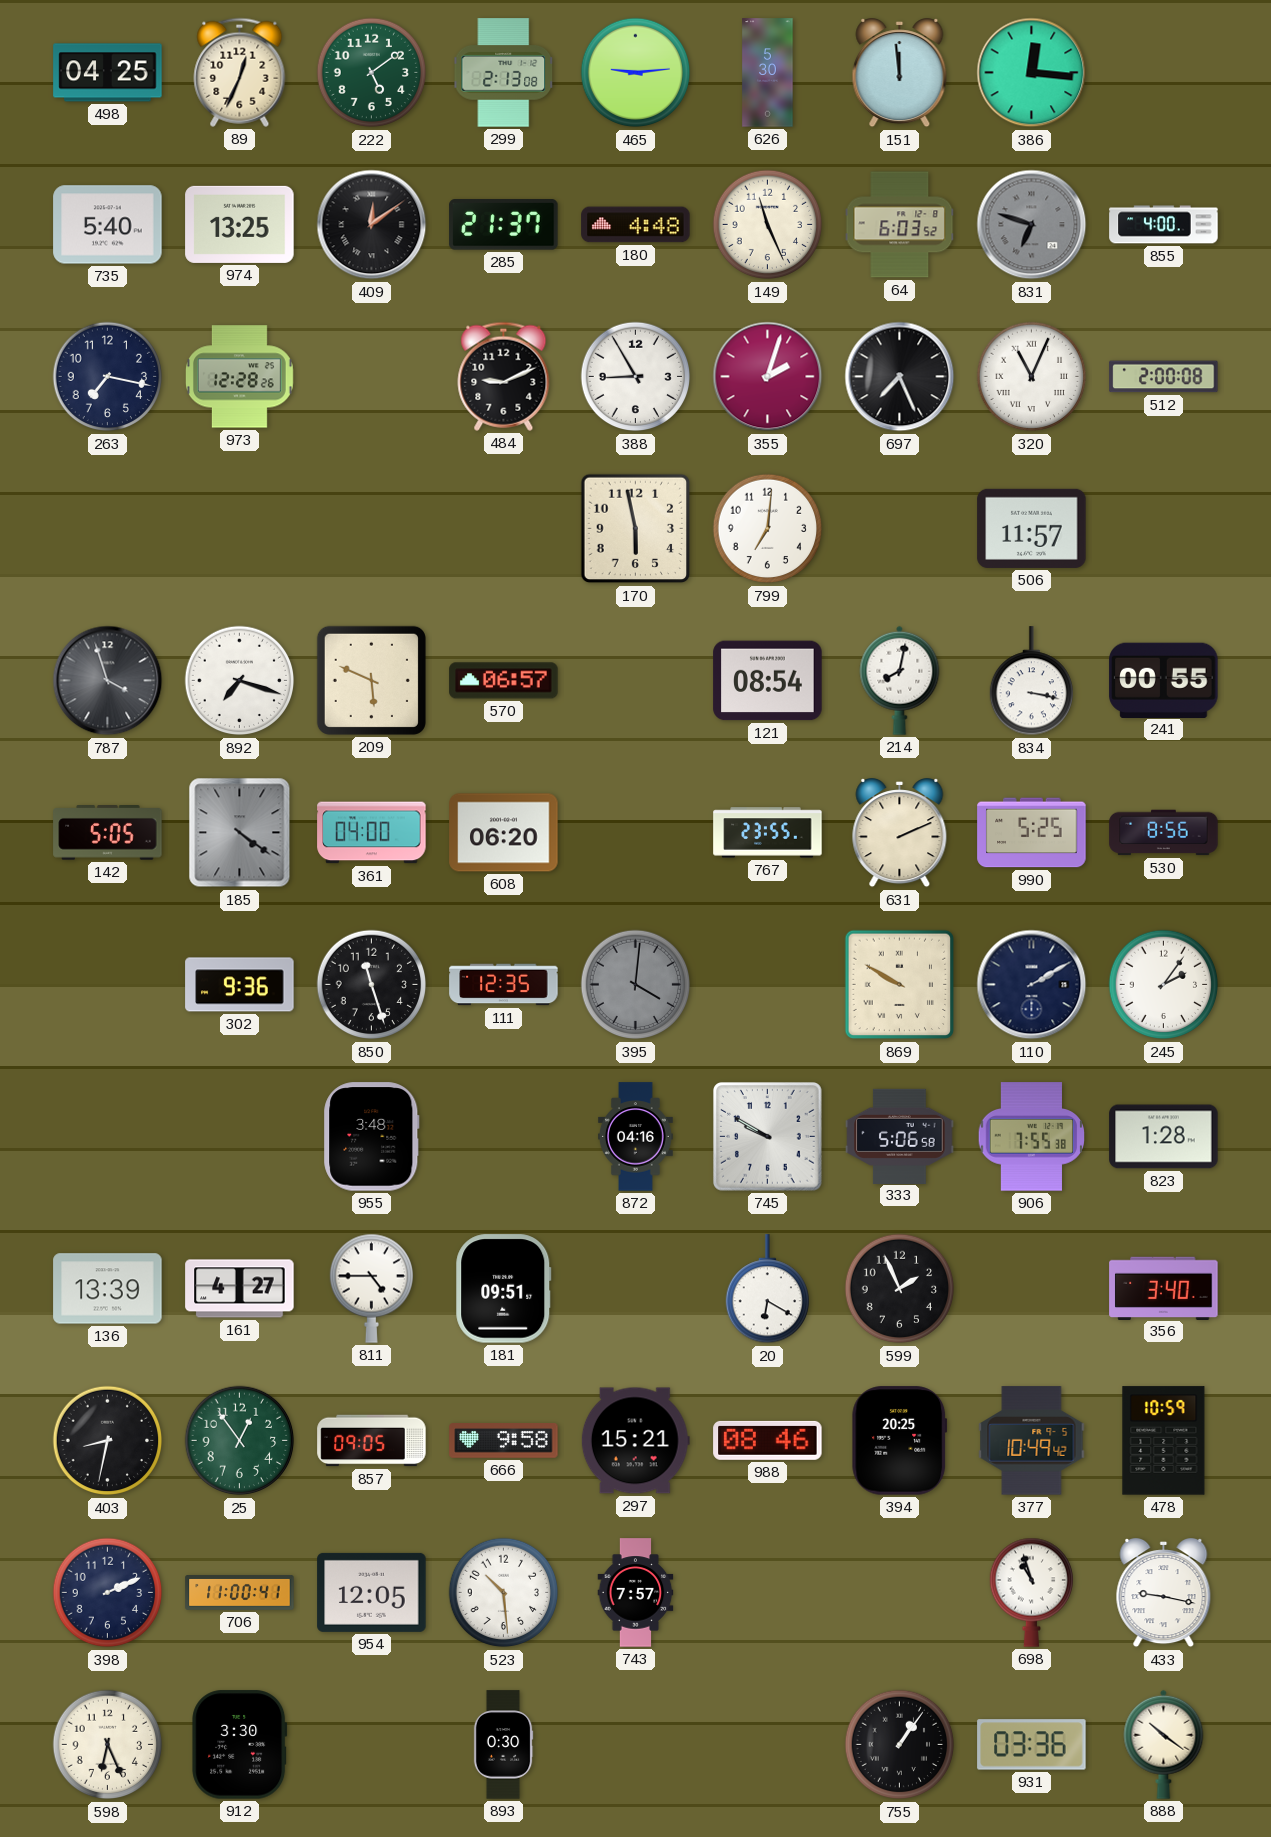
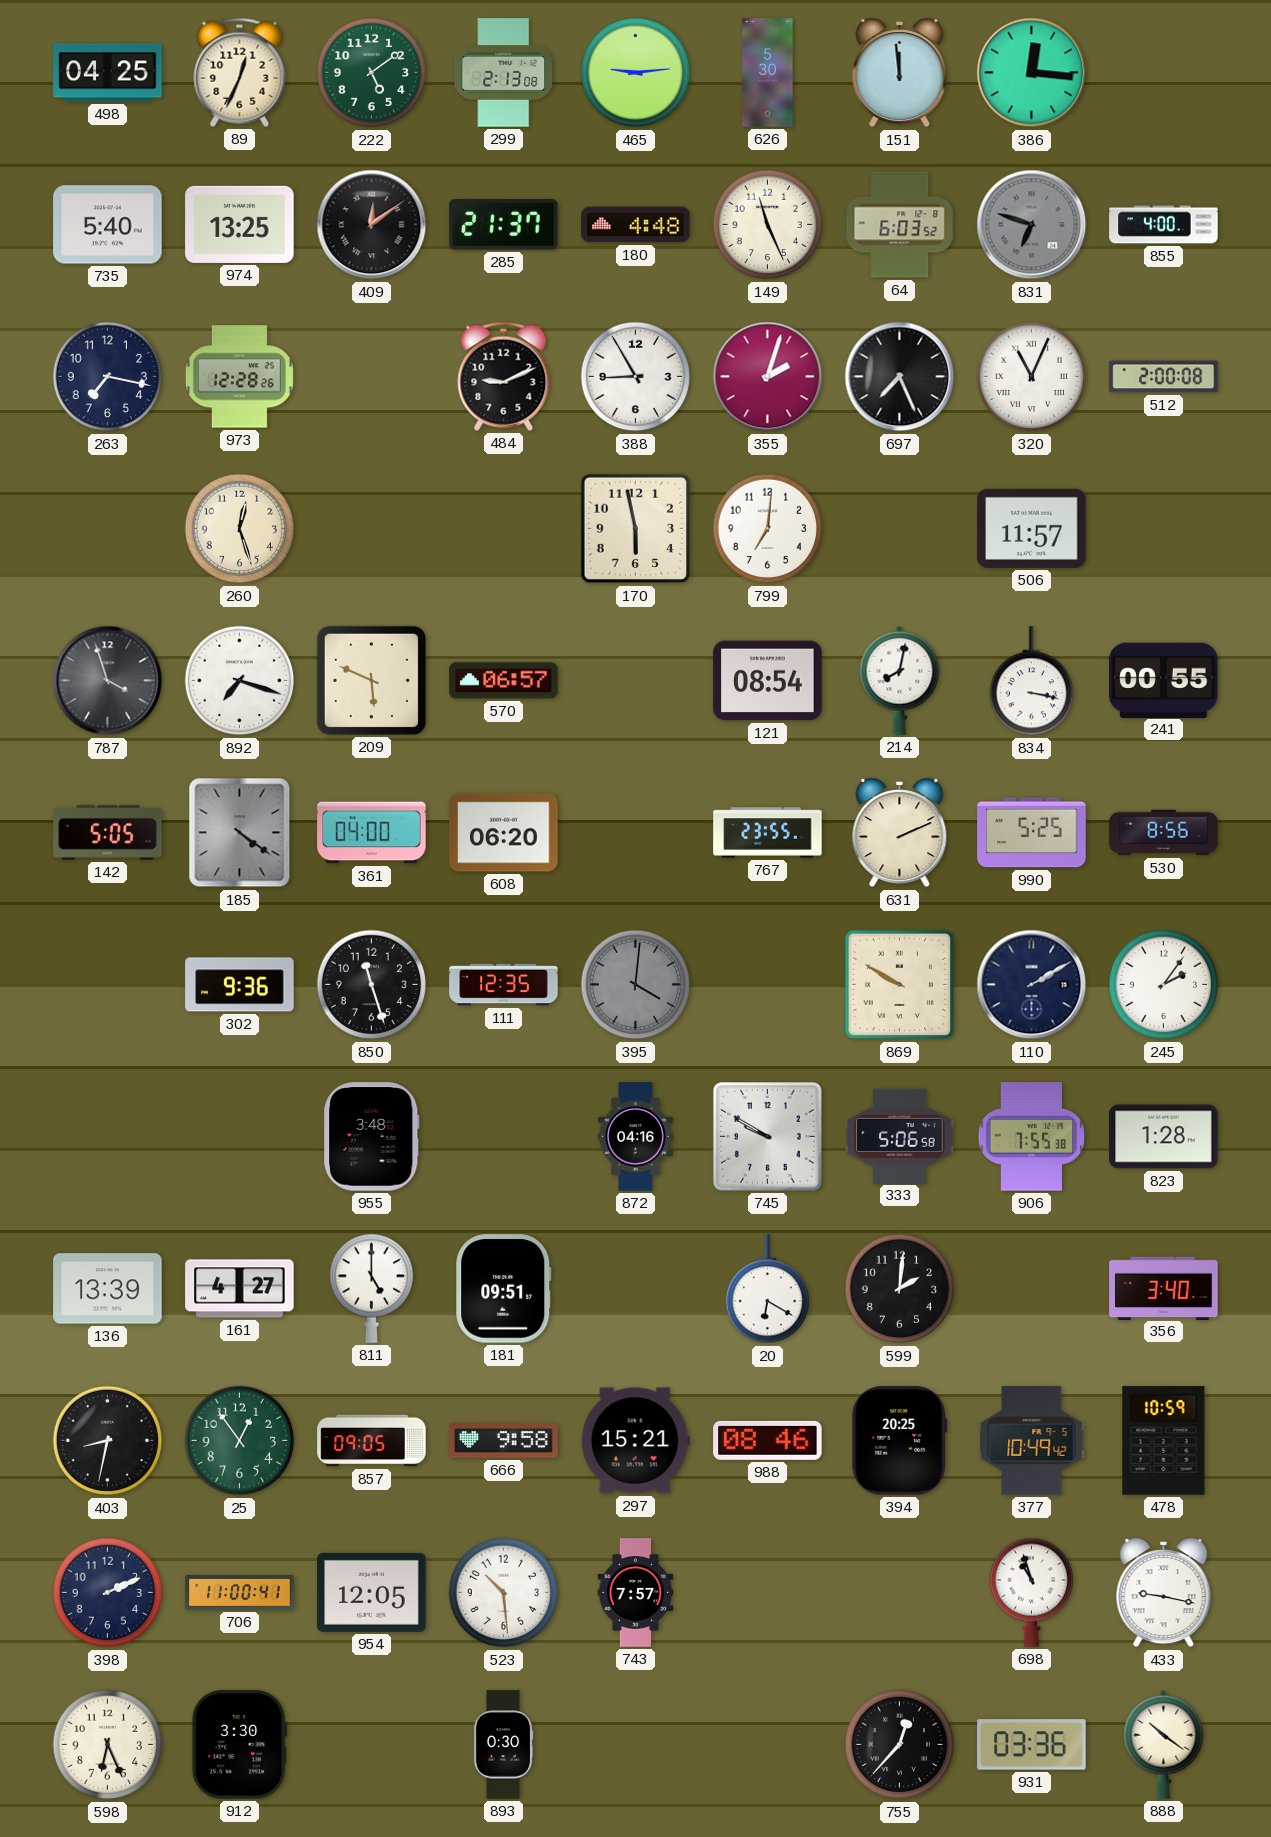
260: none -> 12:27 (240, 529)
811: 4:45 -> 5:00 (371, 1288)
599: 1:56 -> 2:01 (900, 1289)
755: 1:06 -> 12:37 (900, 1745)
